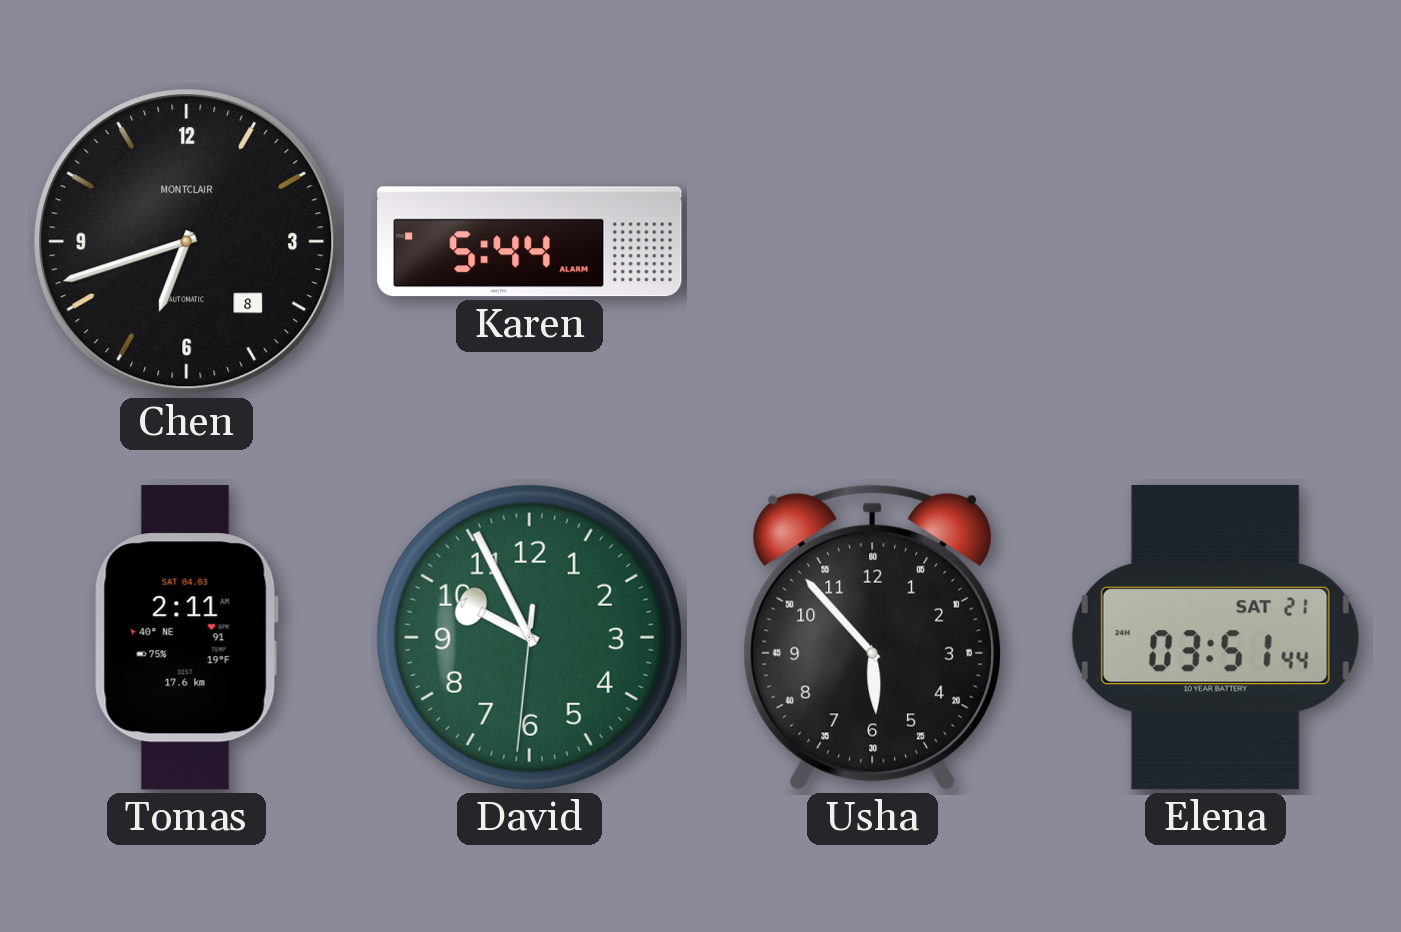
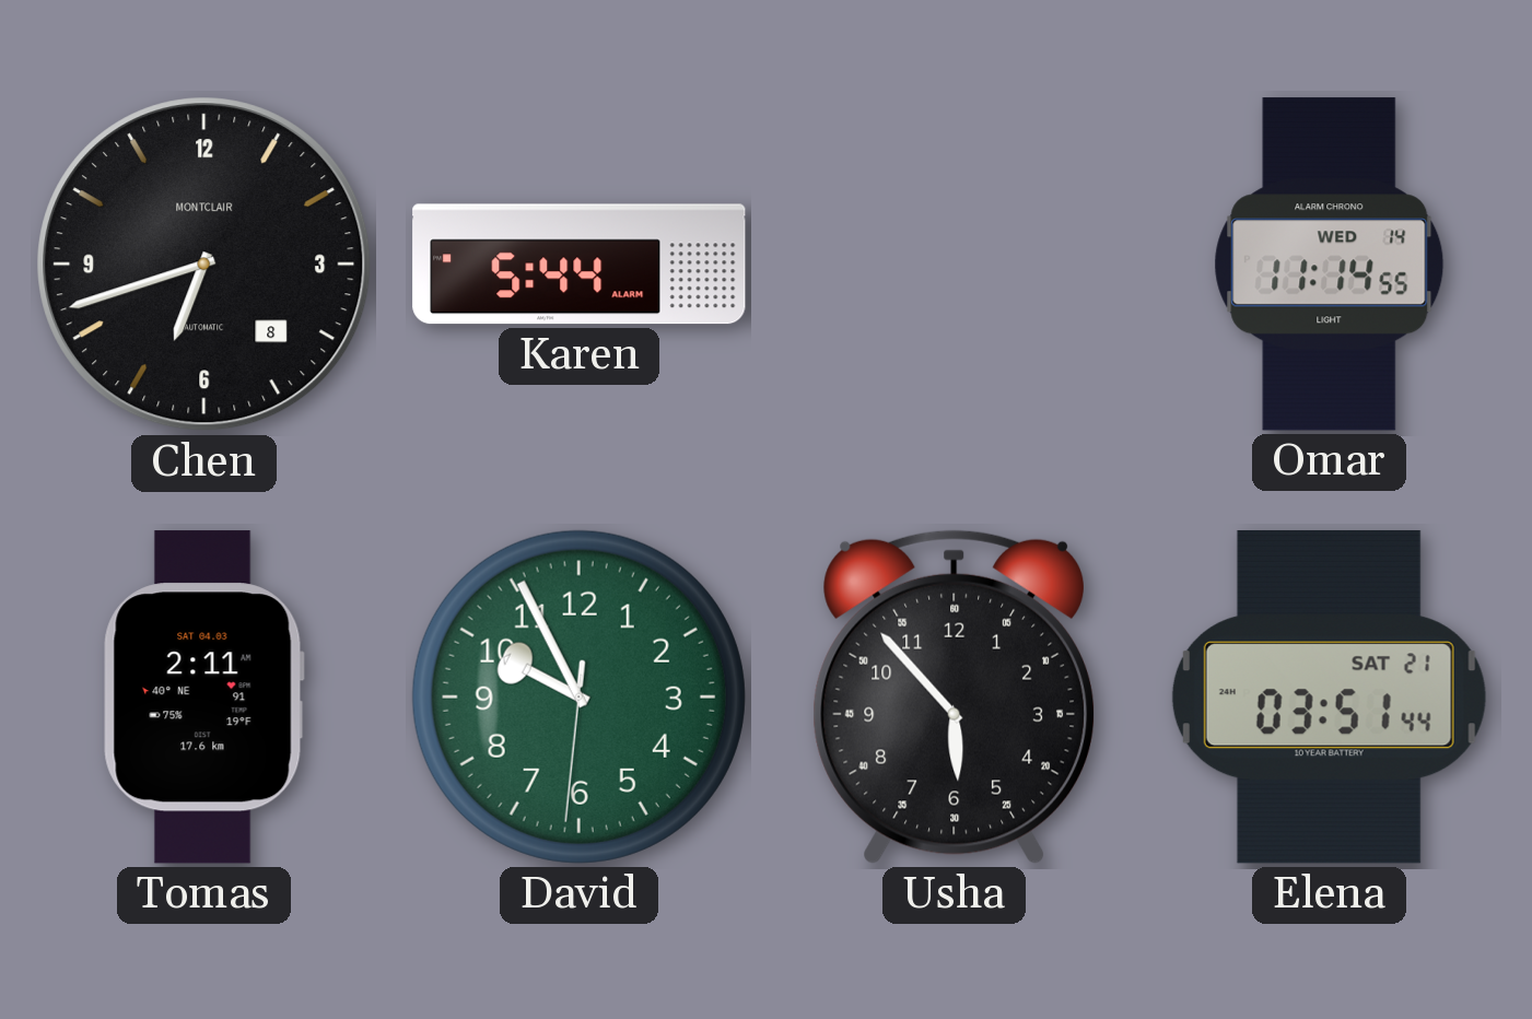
Omar: none -> 11:14 (1330, 265)
